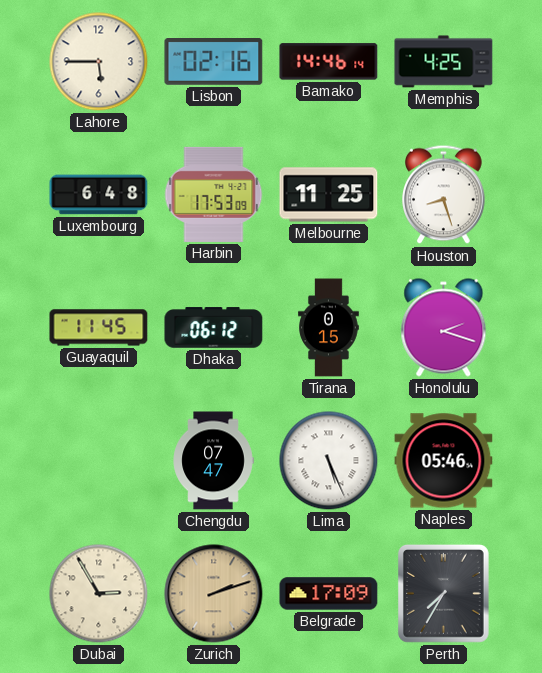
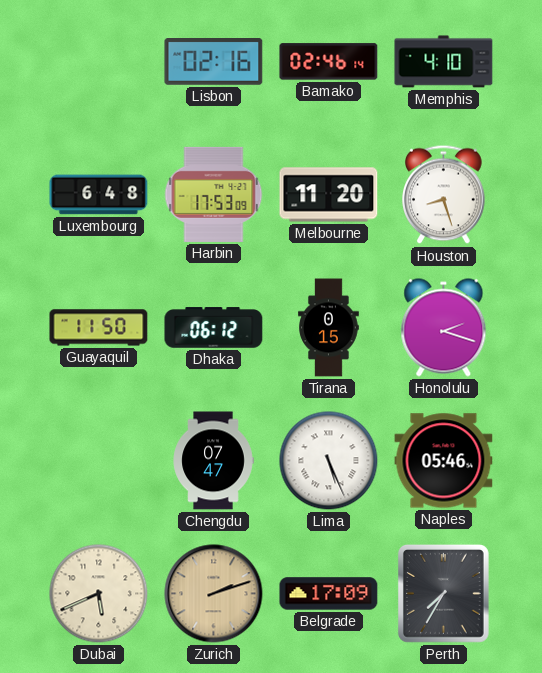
Lahore: 5:45 -> none (99, 62)
Bamako: 14:46 -> 02:46 (329, 62)
Memphis: 4:25 -> 4:10 (444, 62)
Melbourne: 11:25 -> 11:20 (329, 195)
Guayaquil: 11:45 -> 11:50 (99, 328)
Dubai: 2:55 -> 5:41 (99, 594)
